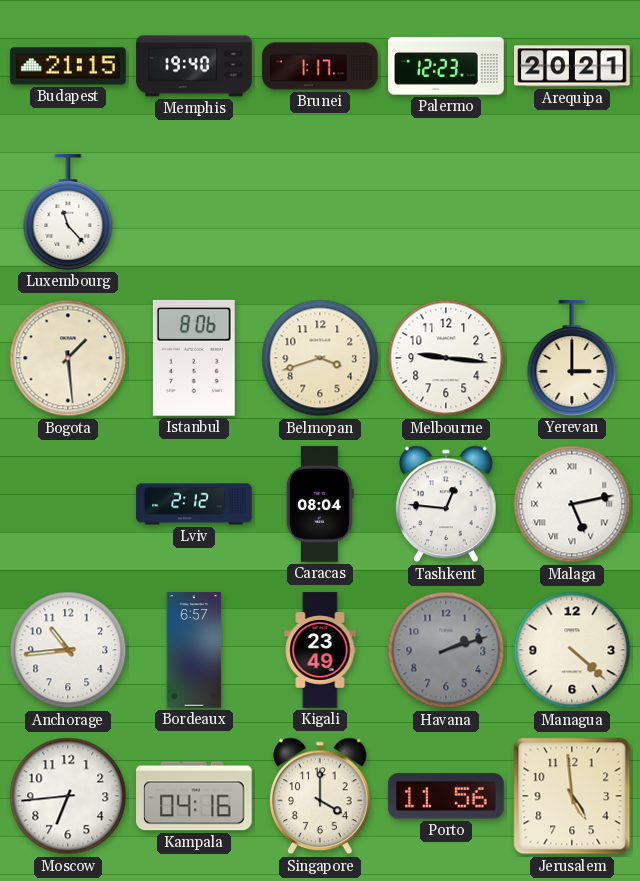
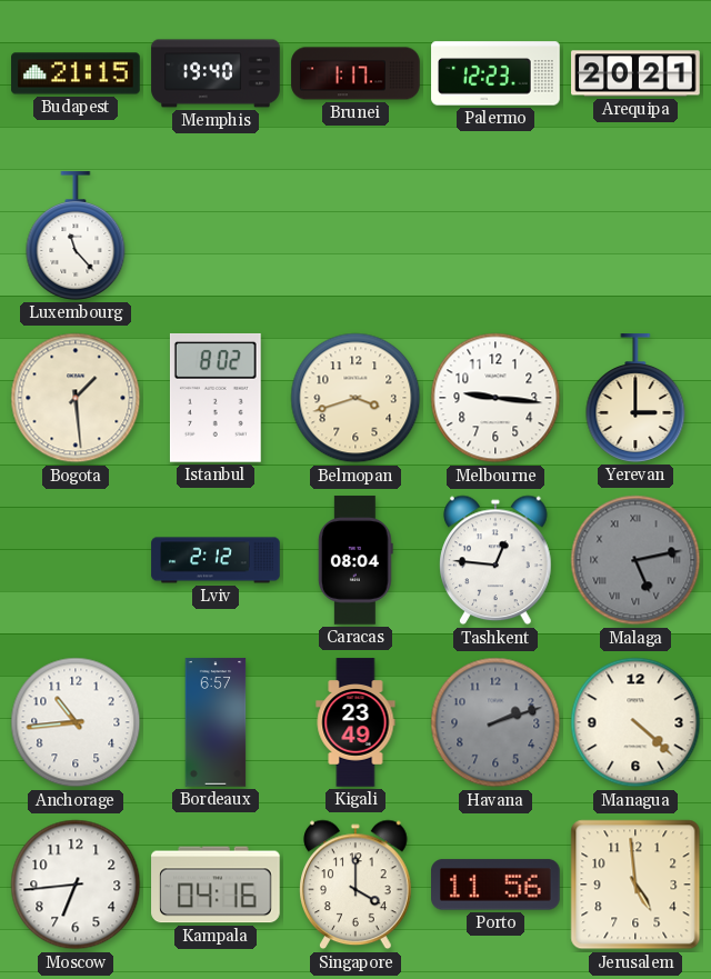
Istanbul: 8:06 -> 8:02 (216, 398)
Malaga dial: white -> grey (635, 560)
